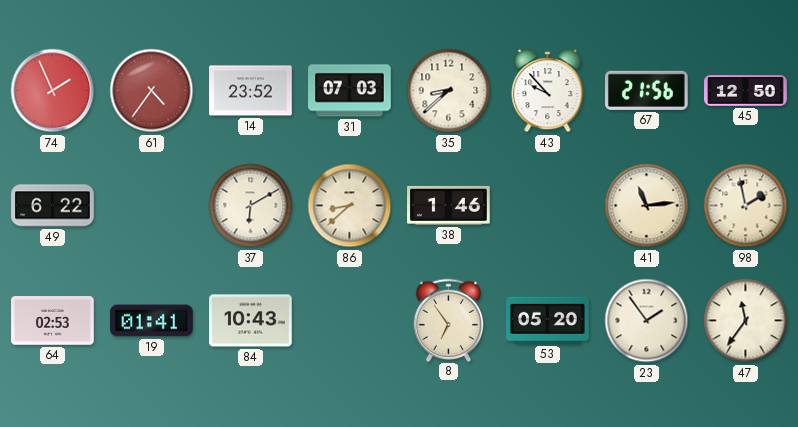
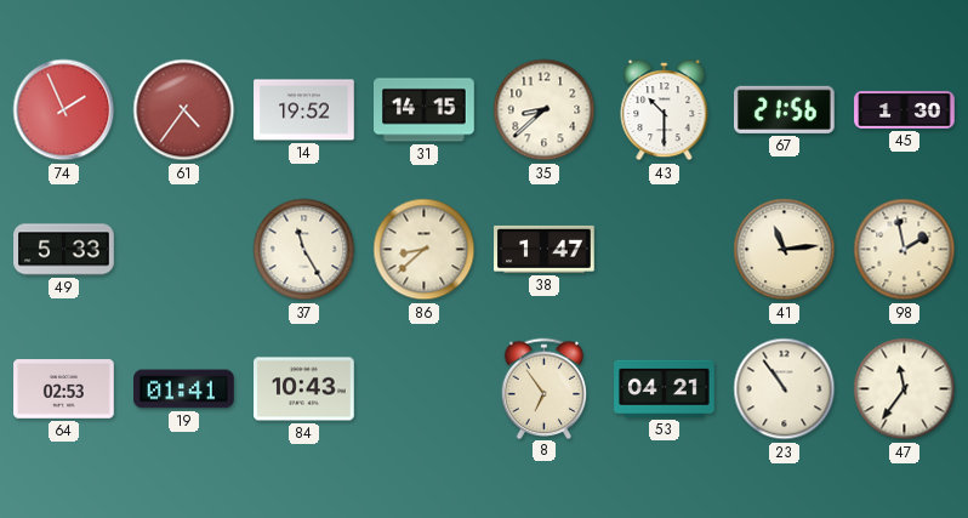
14: 23:52 -> 19:52 (304, 110)
31: 07:03 -> 14:15 (425, 110)
43: 9:53 -> 10:30 (665, 110)
45: 12:50 -> 1:30 (905, 110)
49: 6:22 -> 5:33 (64, 250)
37: 6:10 -> 11:25 (304, 250)
38: 1:46 -> 1:47 (545, 249)
53: 05:20 -> 04:21 (665, 388)
23: 1:54 -> 10:54 (785, 389)
